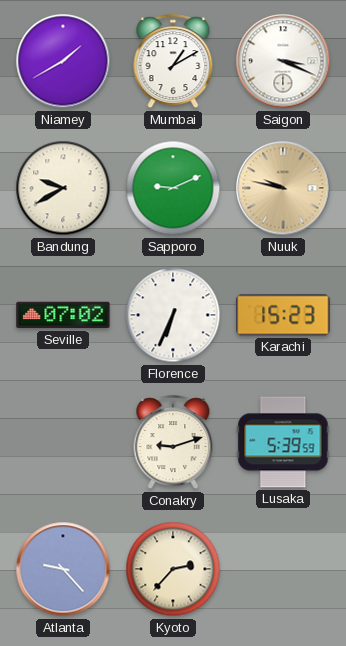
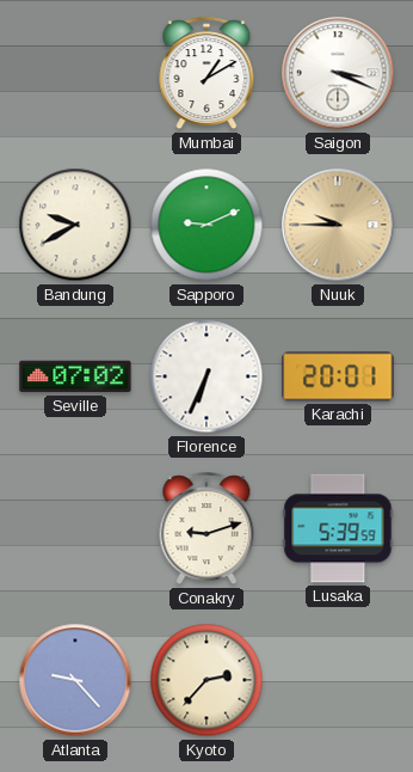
Niamey: 1:40 -> none (63, 61)
Nuuk: 9:47 -> 9:45 (338, 225)
Karachi: 15:23 -> 20:01 (338, 376)
